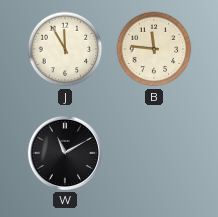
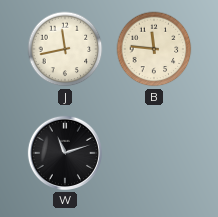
J: 11:55 -> 11:43 (65, 49)
W: 11:10 -> 11:12 (65, 153)
